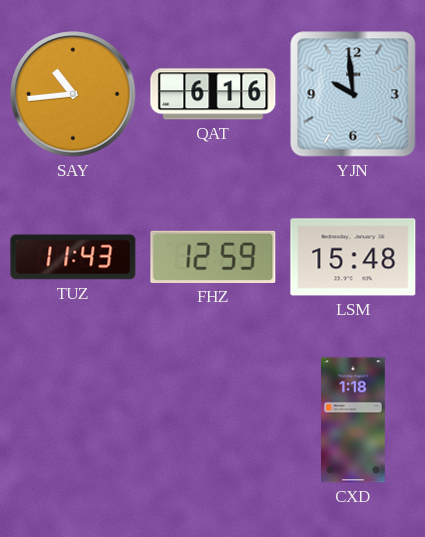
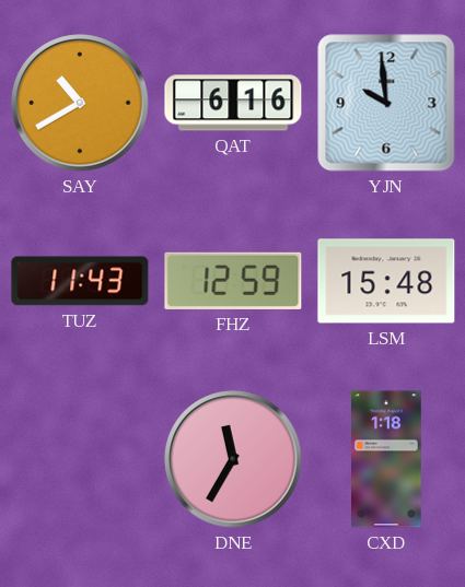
SAY: 10:44 -> 10:40 (80, 103)
DNE: none -> 11:35 (233, 459)
